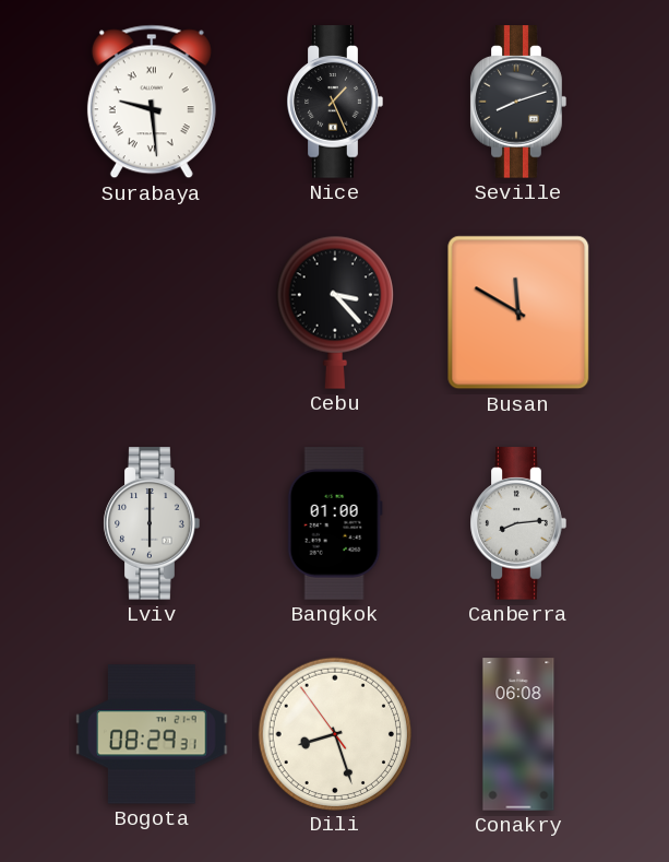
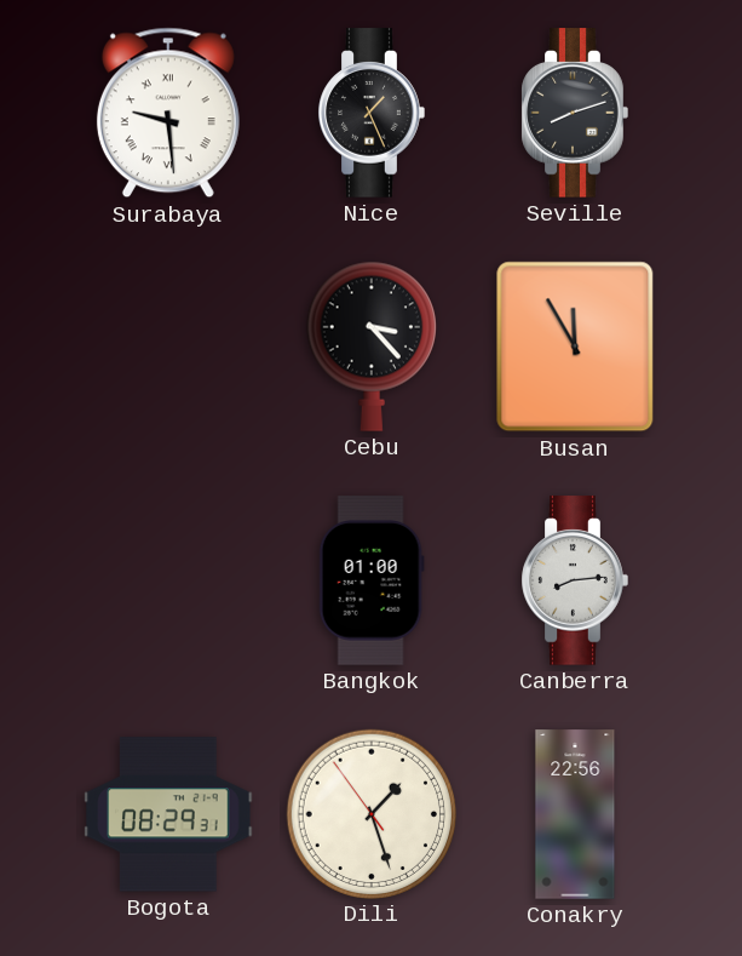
Busan: 11:50 -> 11:55 (575, 347)
Lviv: 6:00 -> none (152, 523)
Dili: 8:26 -> 1:26 (370, 813)
Conakry: 06:08 -> 22:56 (575, 814)
